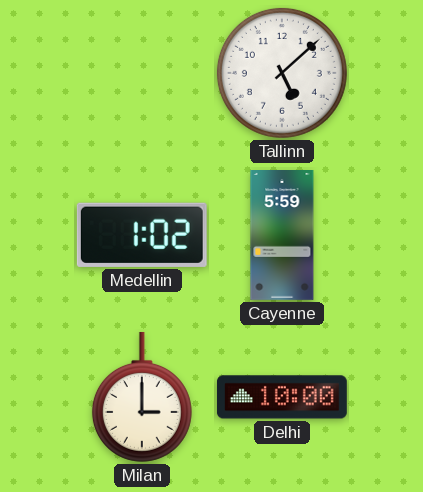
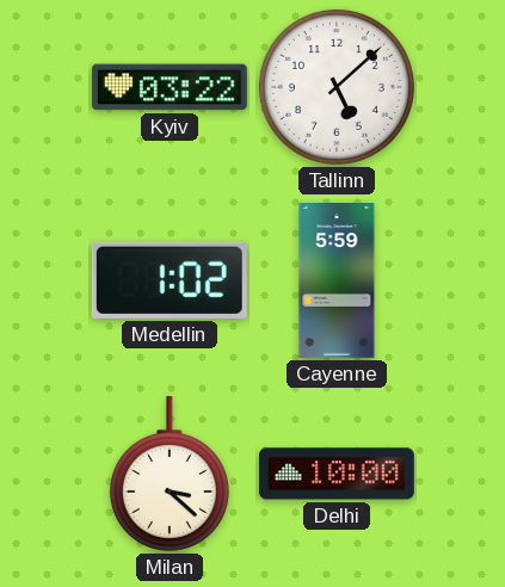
Kyiv: none -> 03:22 (170, 87)
Milan: 3:00 -> 3:22 (170, 474)
